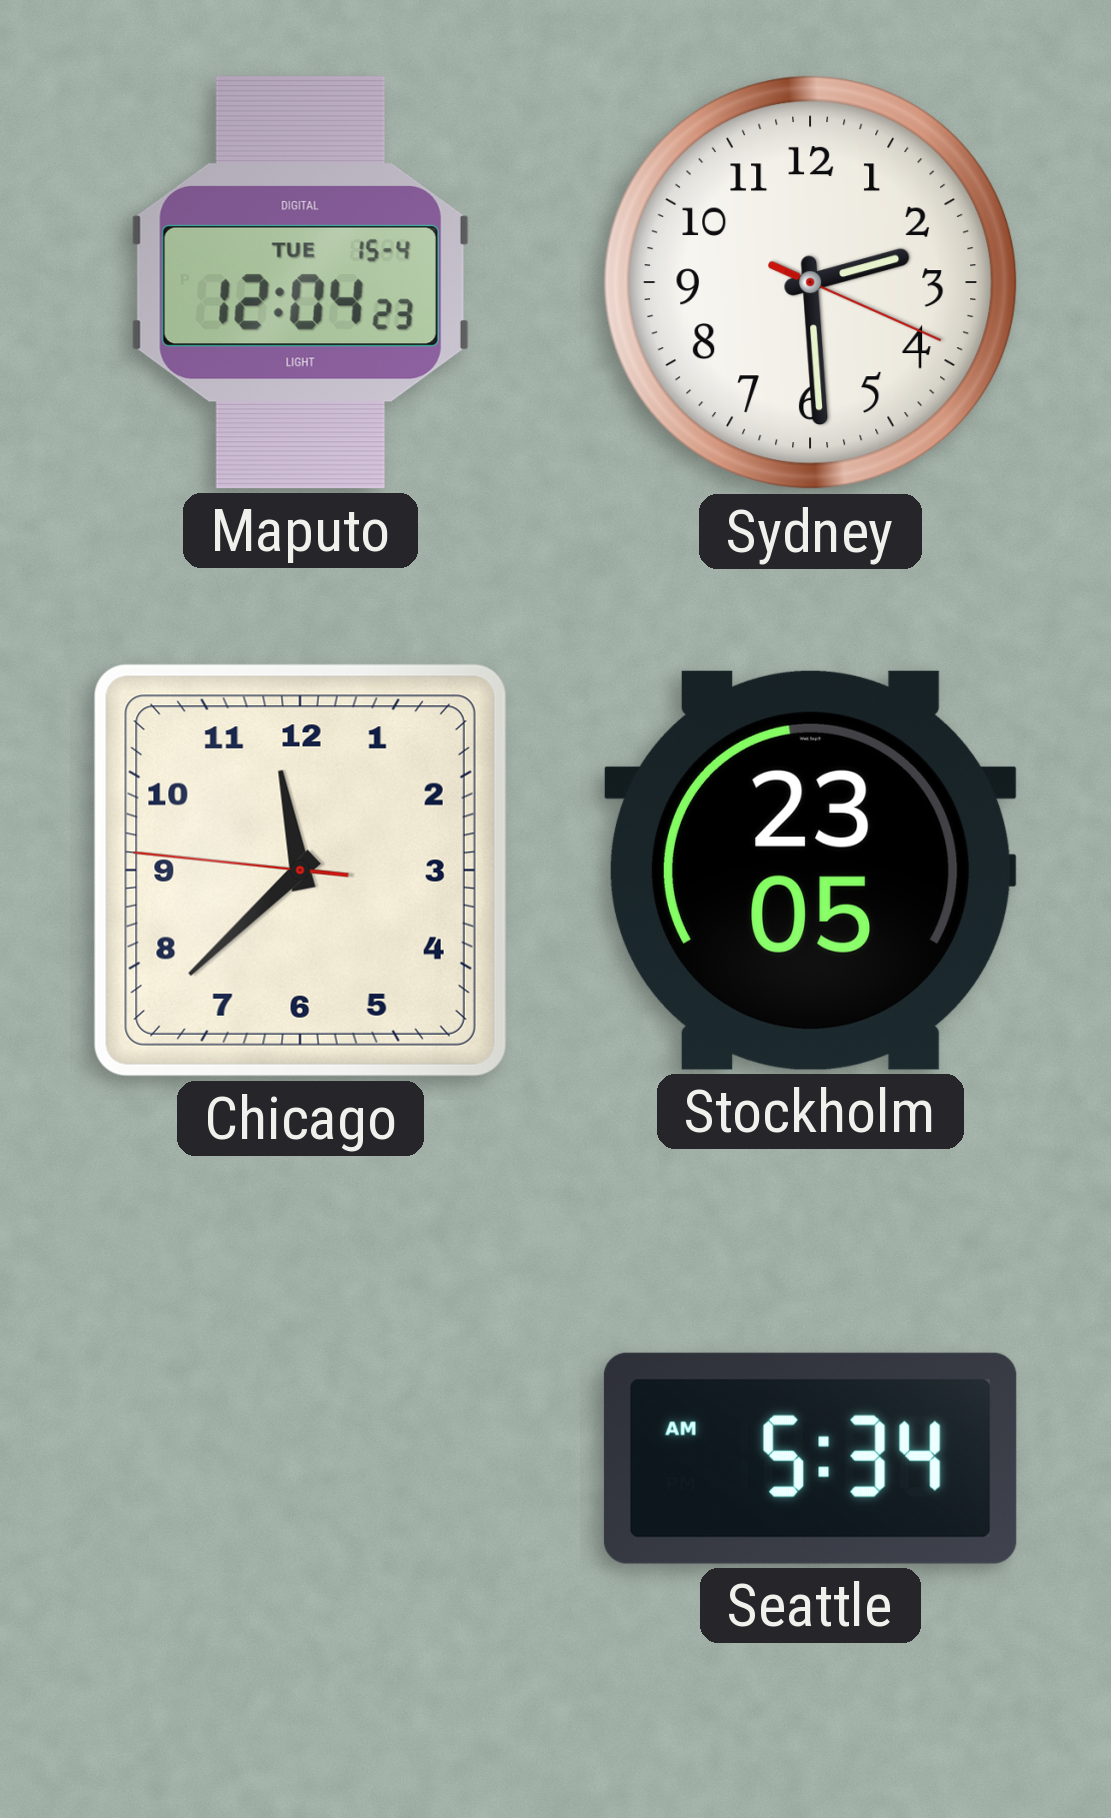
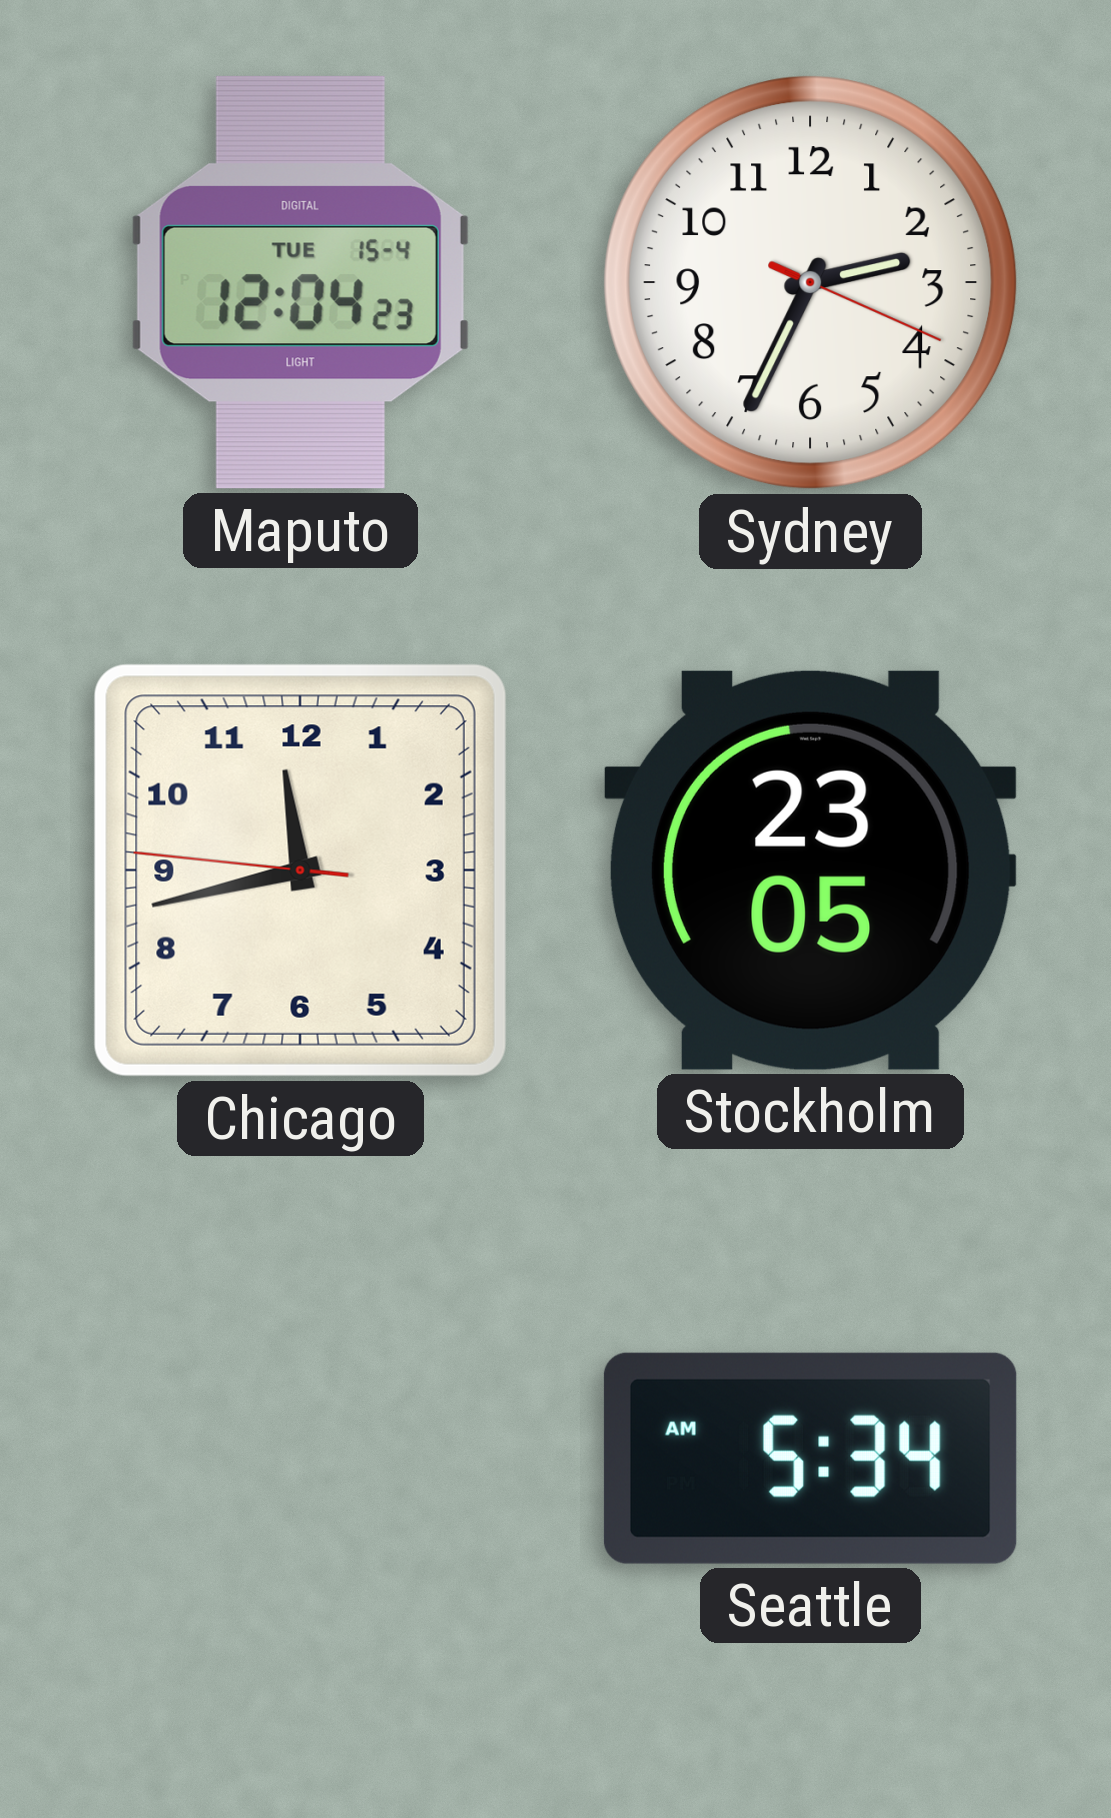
Sydney: 2:29 -> 2:34 (811, 283)
Chicago: 11:37 -> 11:42 (300, 870)
